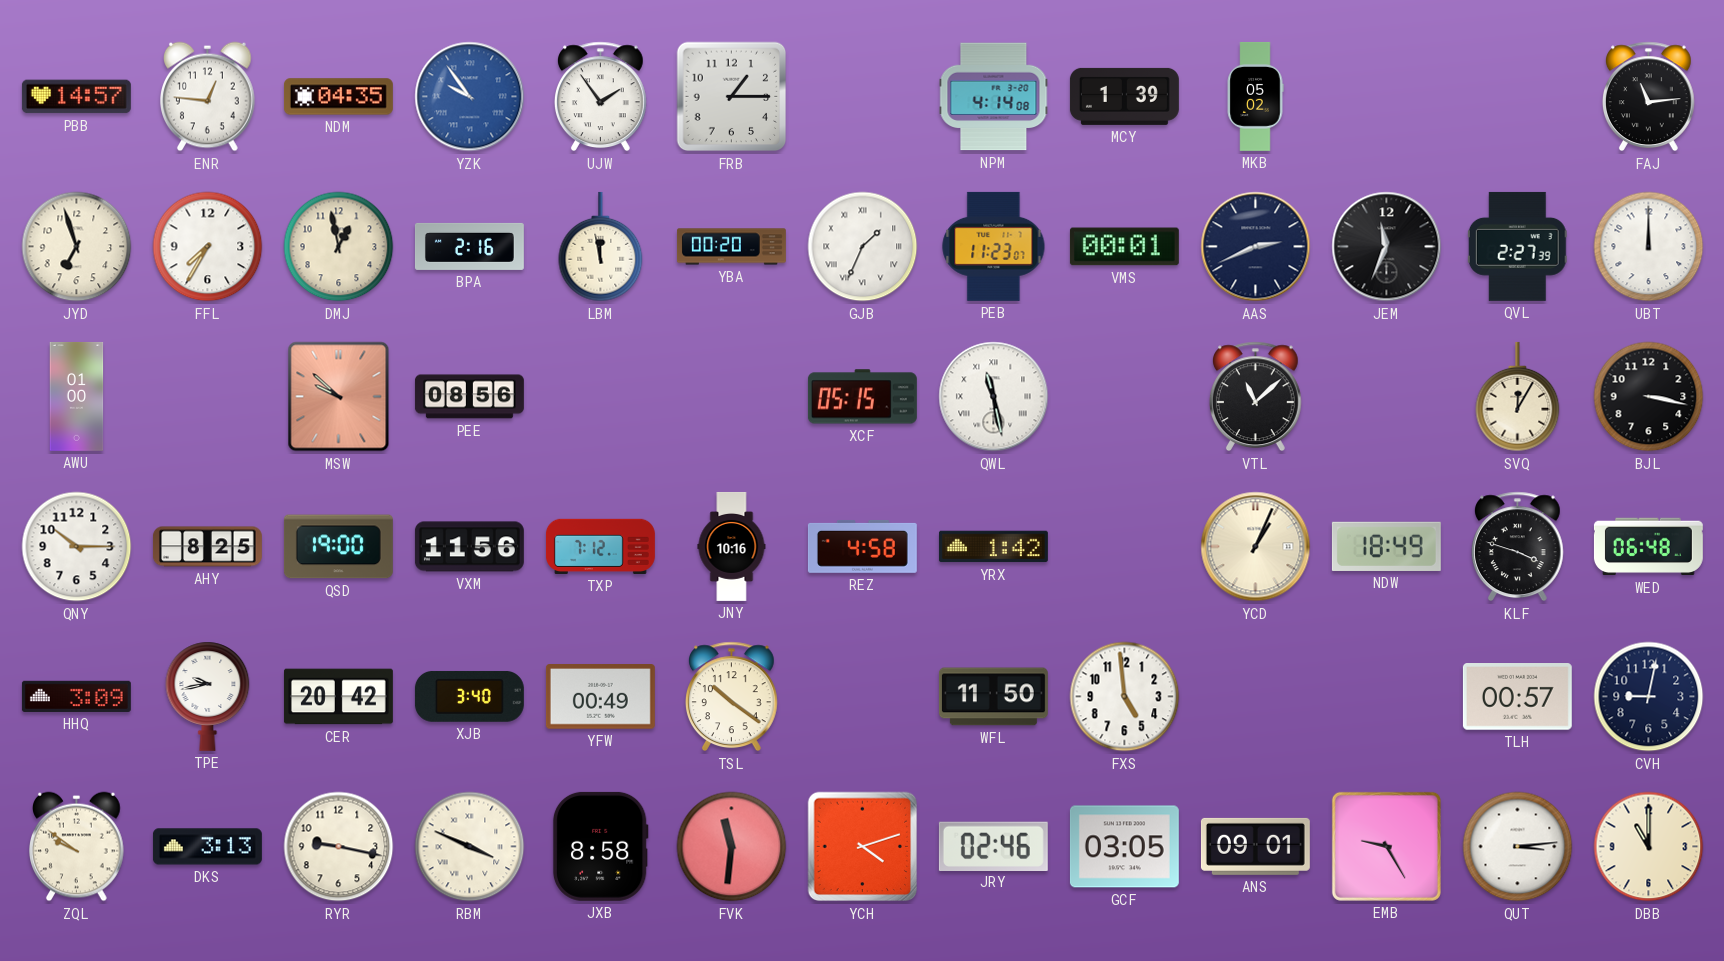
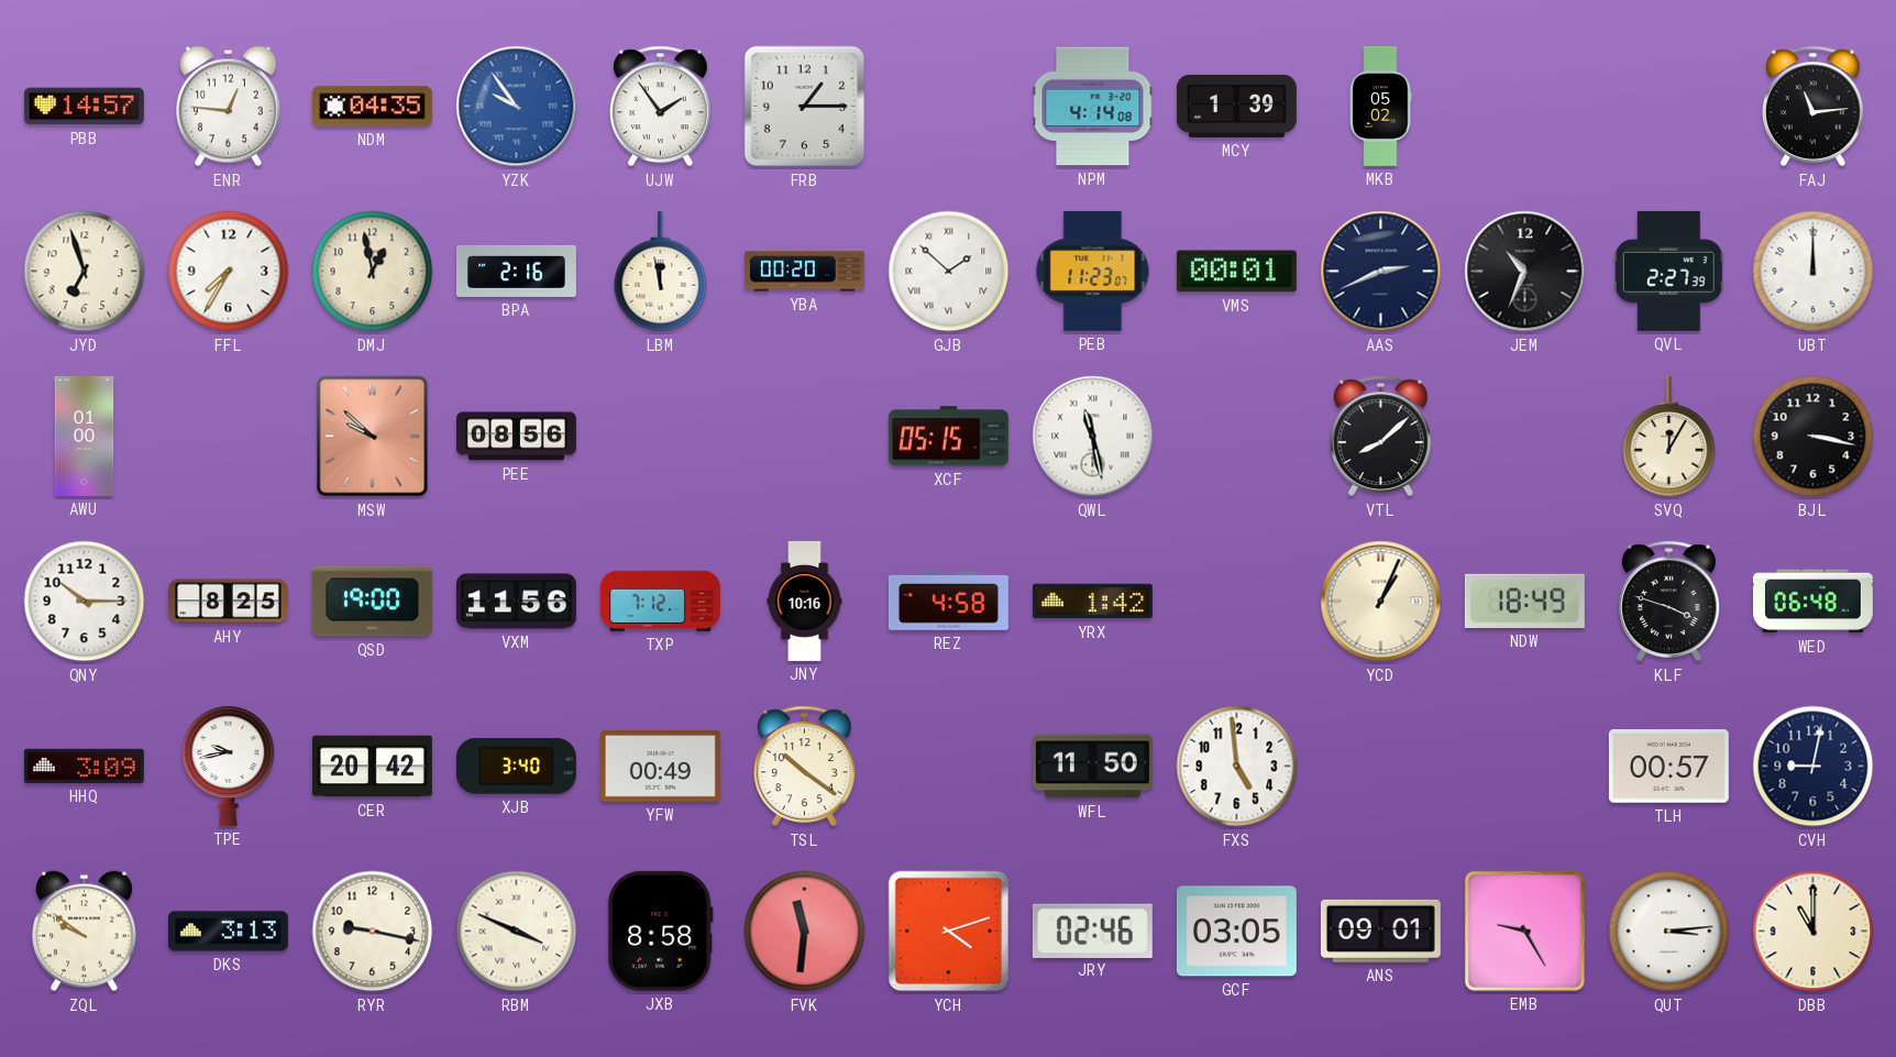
GJB: 1:34 -> 1:52 (949, 272)
JEM: 11:34 -> 10:34 (1525, 272)
VTL: 11:08 -> 8:08 (1380, 437)
